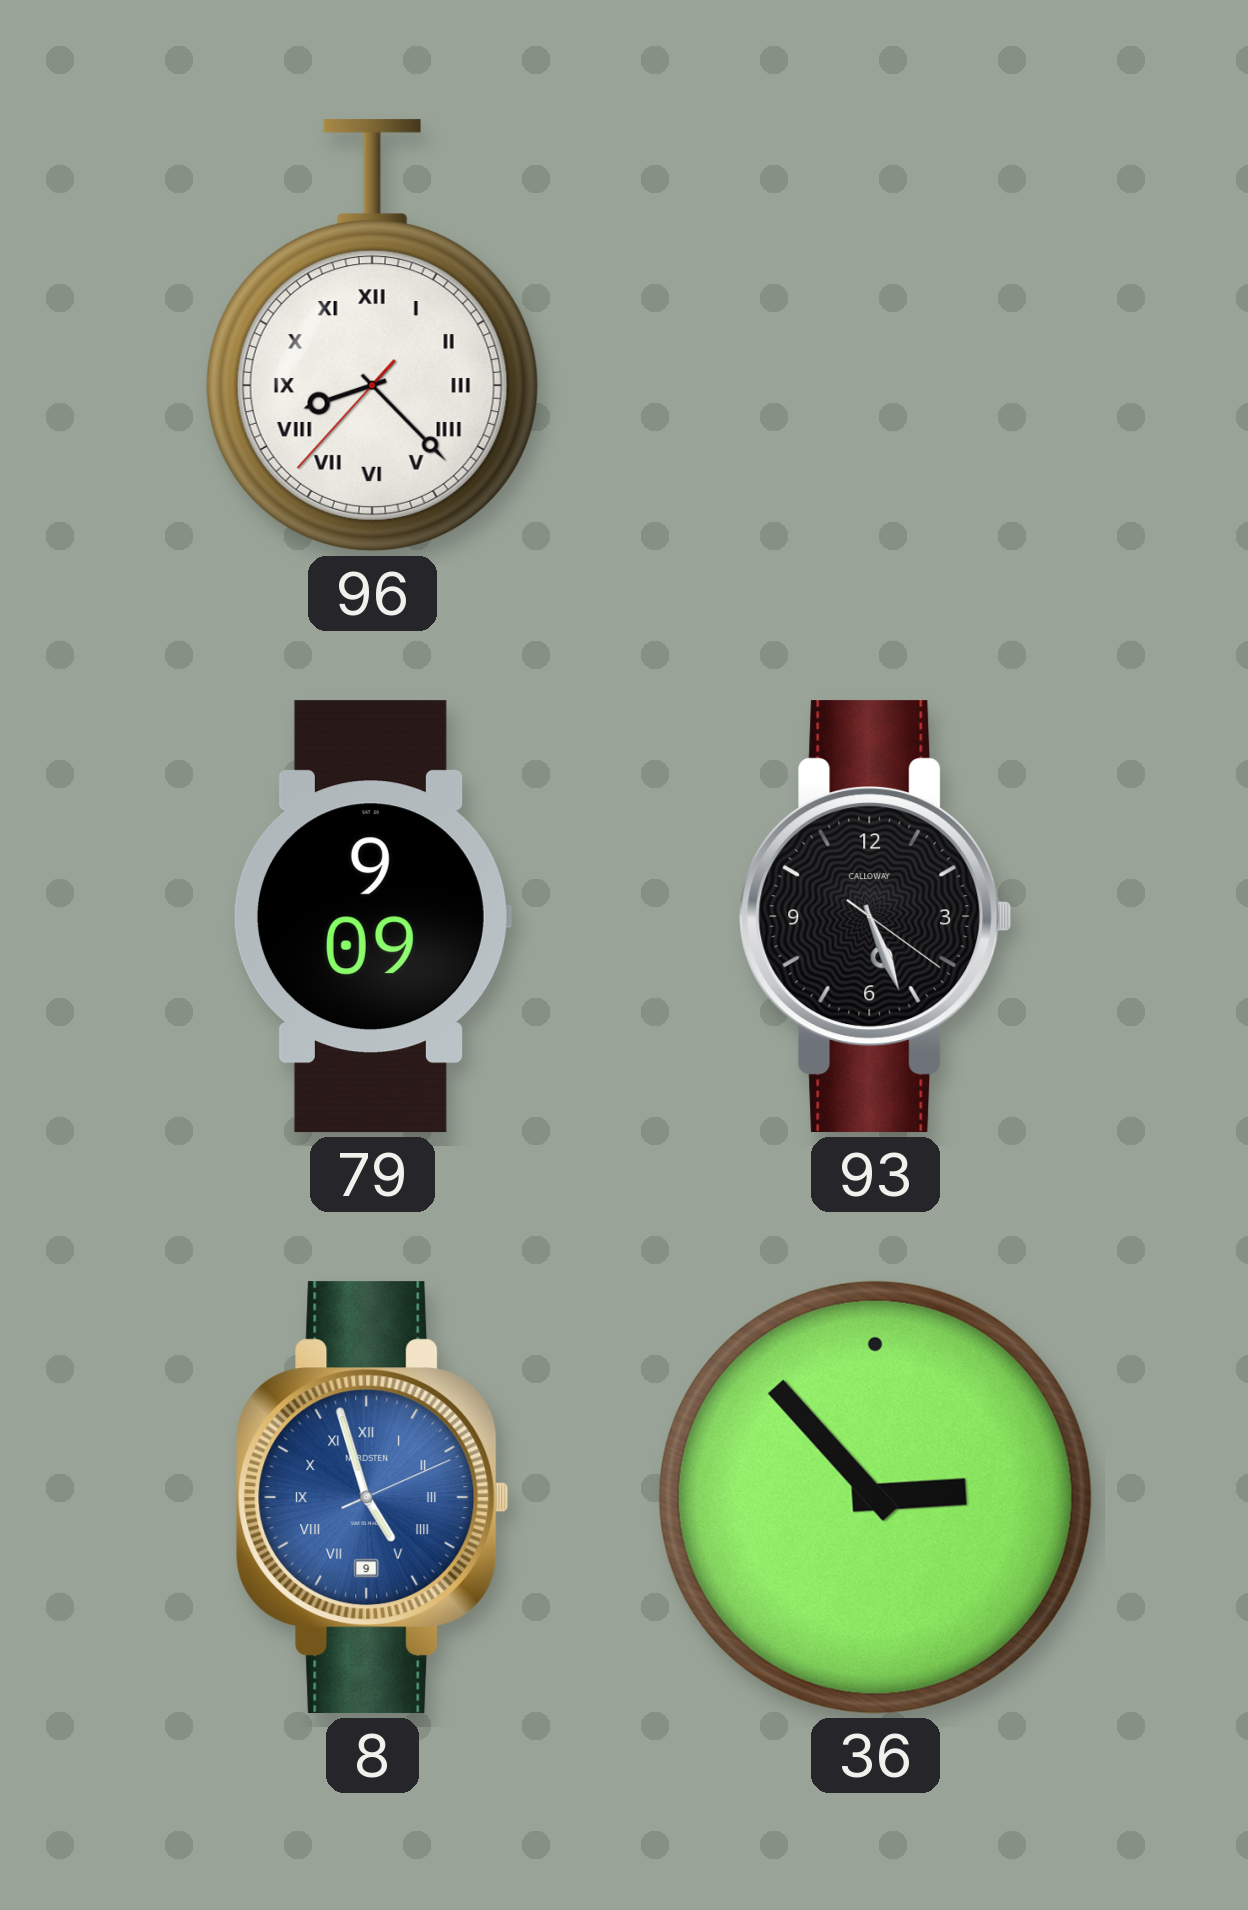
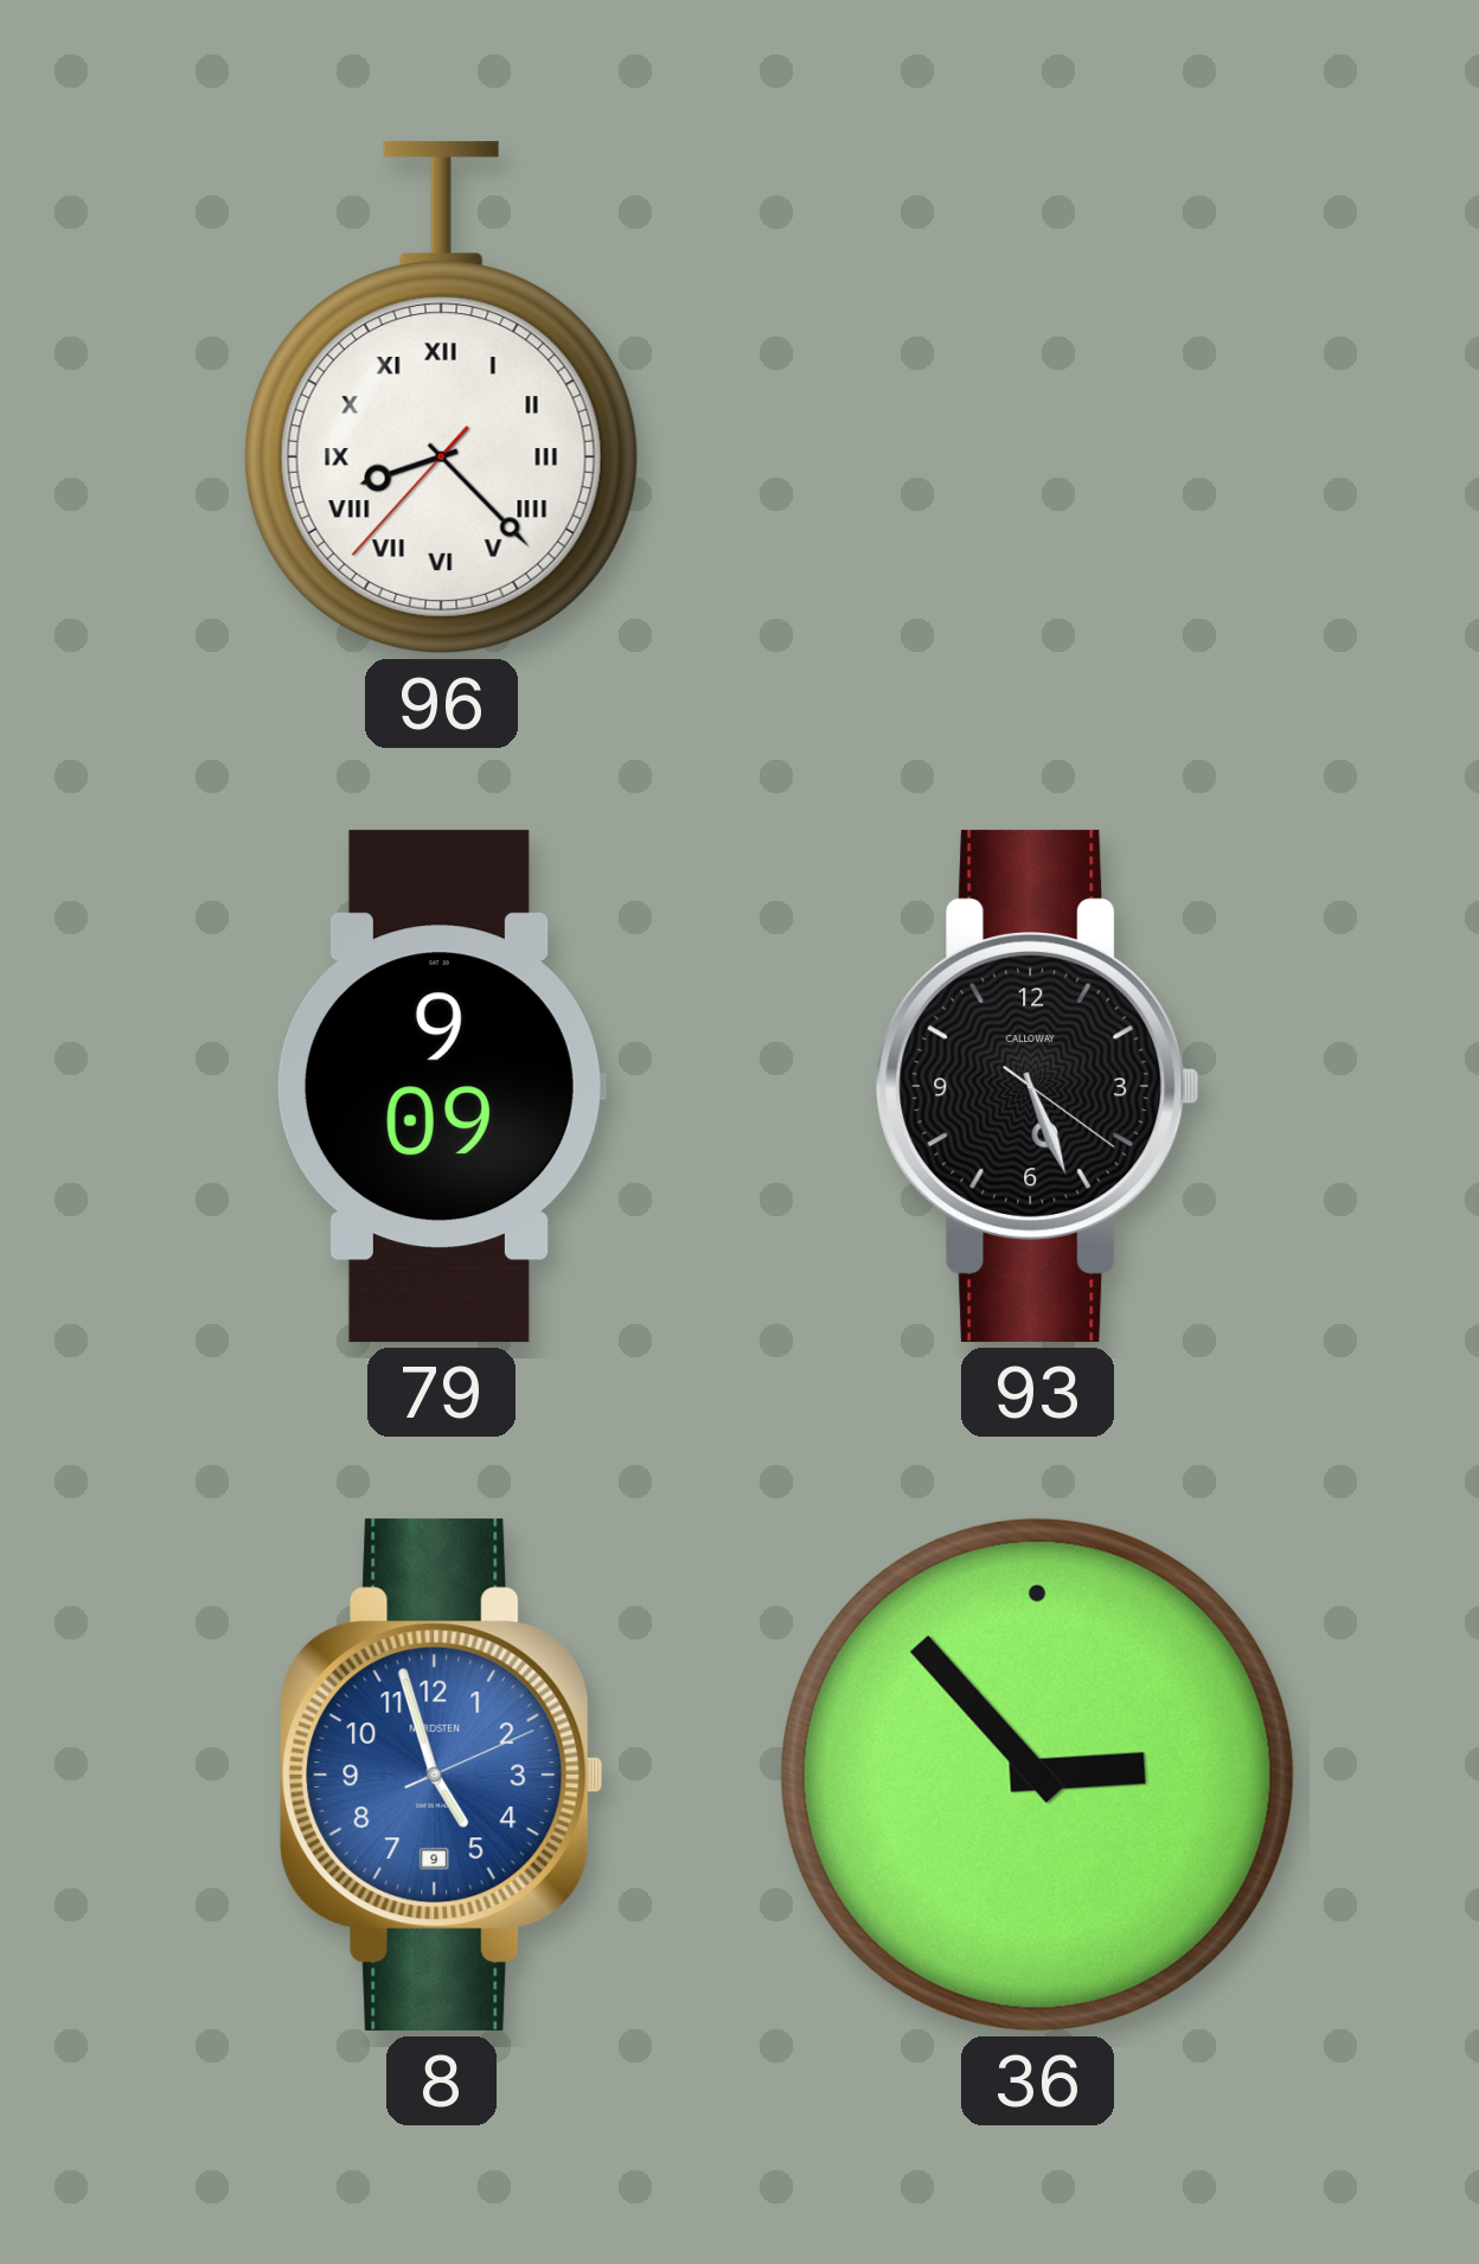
8 numerals: Roman -> Arabic (442, 1776)
